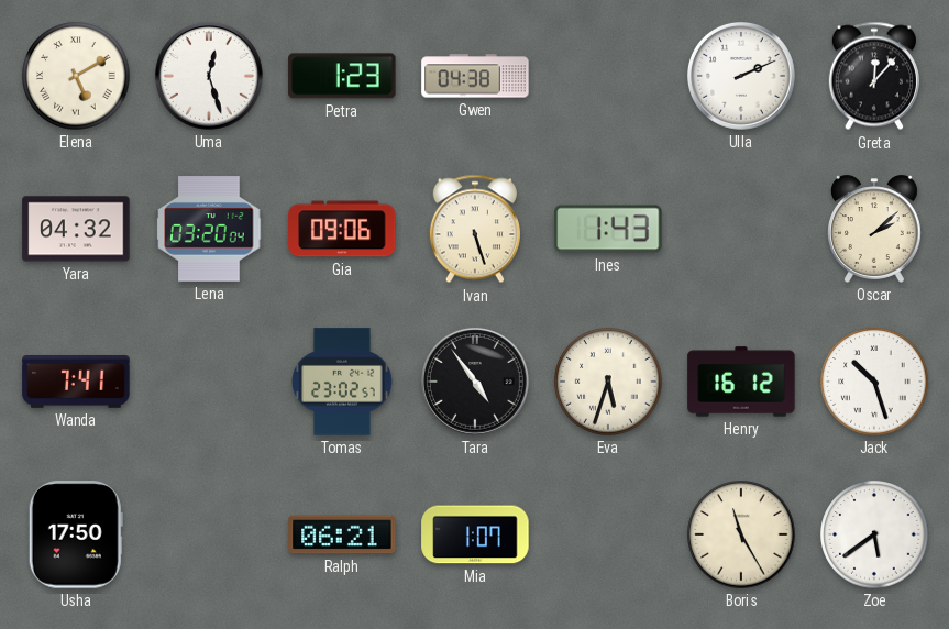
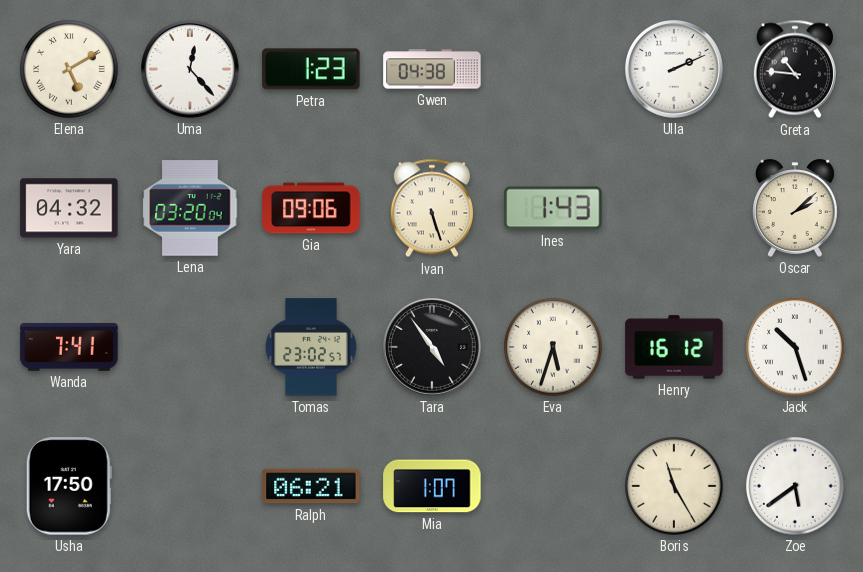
Uma: 12:27 -> 12:23 (191, 70)
Greta: 12:07 -> 10:46 (795, 69)
